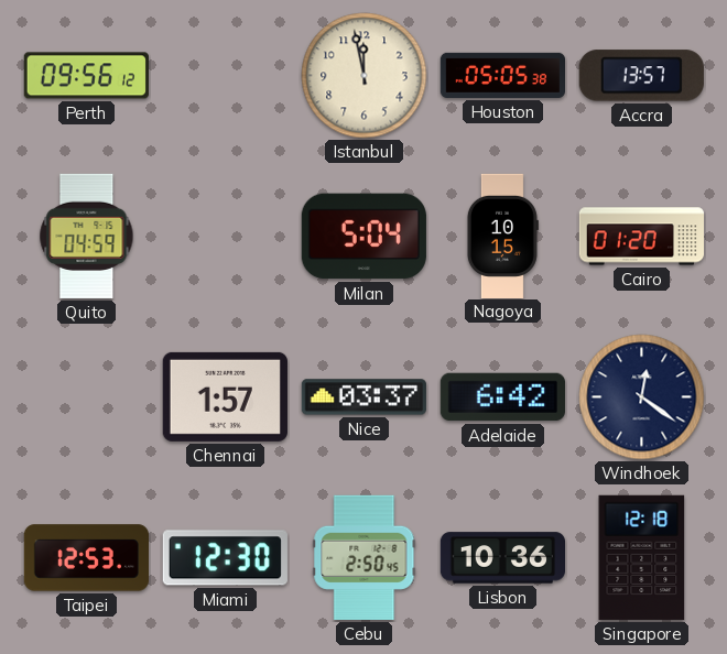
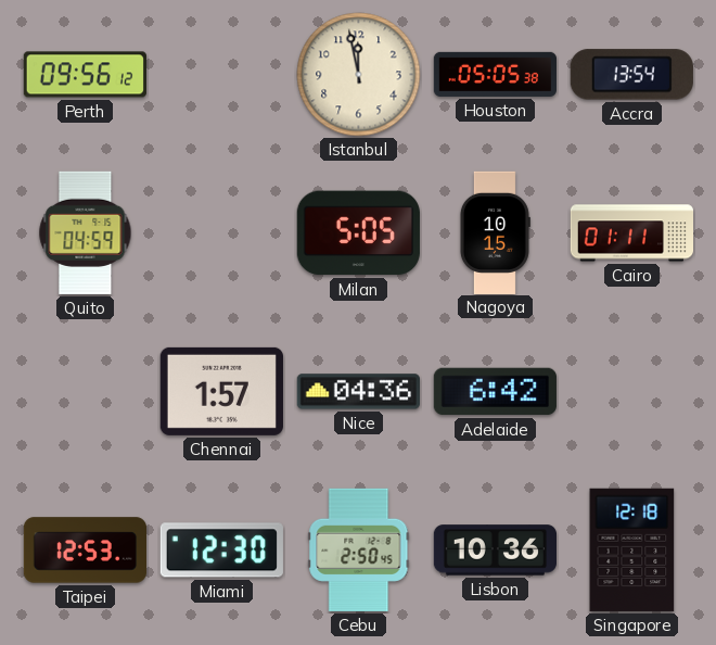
Accra: 13:57 -> 13:54 (631, 75)
Milan: 5:04 -> 5:05 (358, 233)
Cairo: 01:20 -> 01:11 (631, 233)
Nice: 03:37 -> 04:36 (358, 392)
Windhoek: 12:21 -> none (642, 397)
